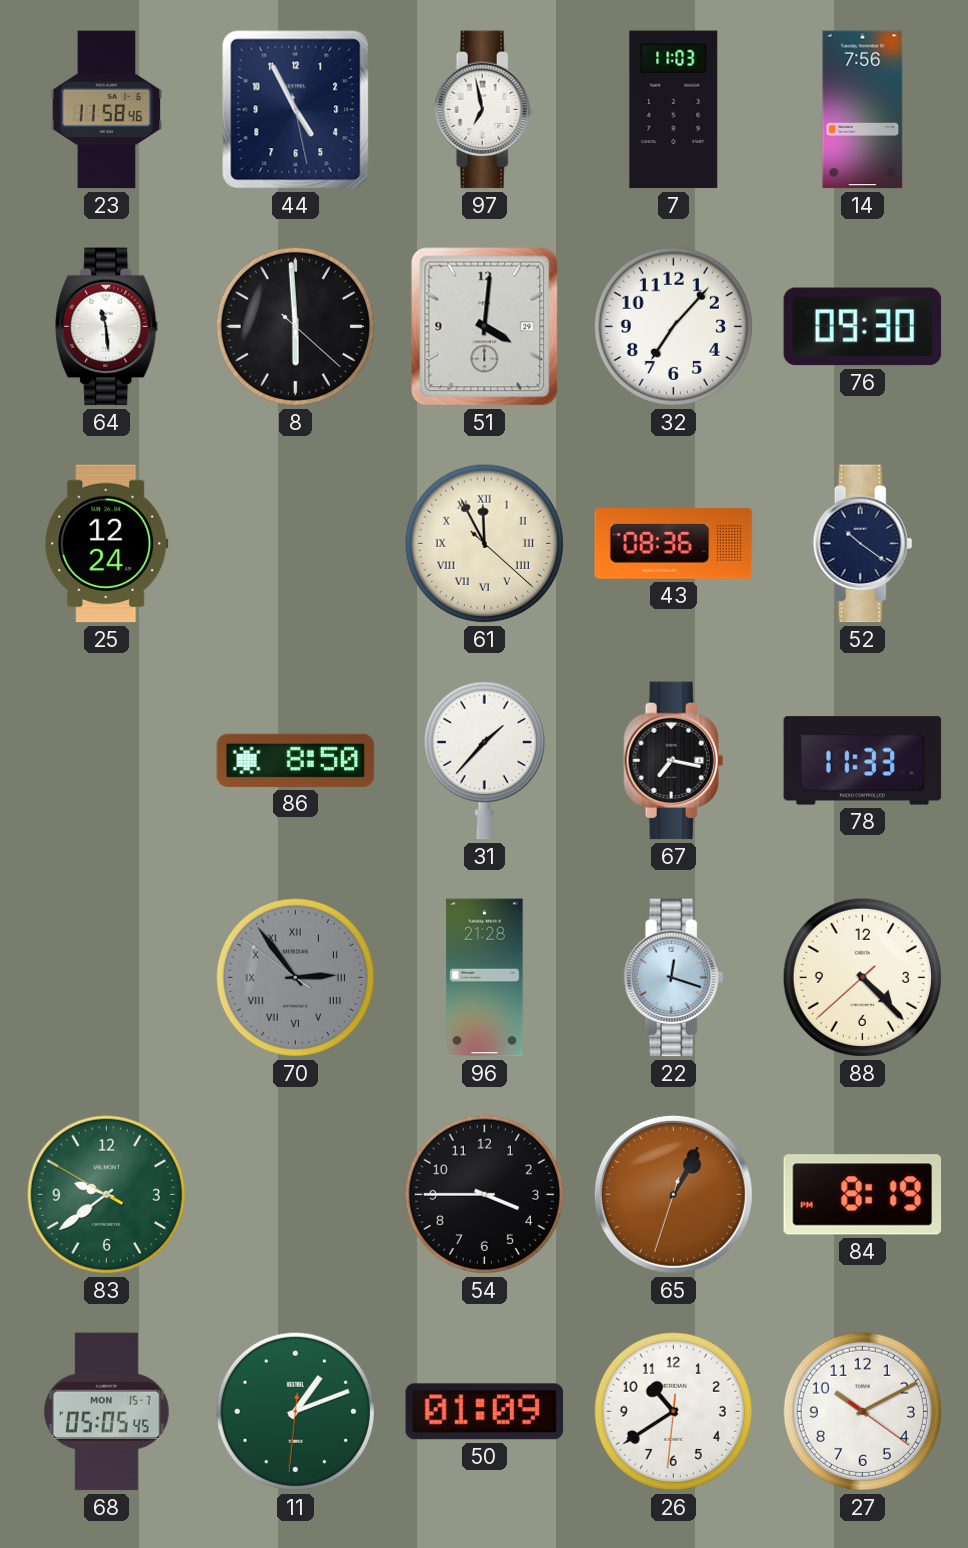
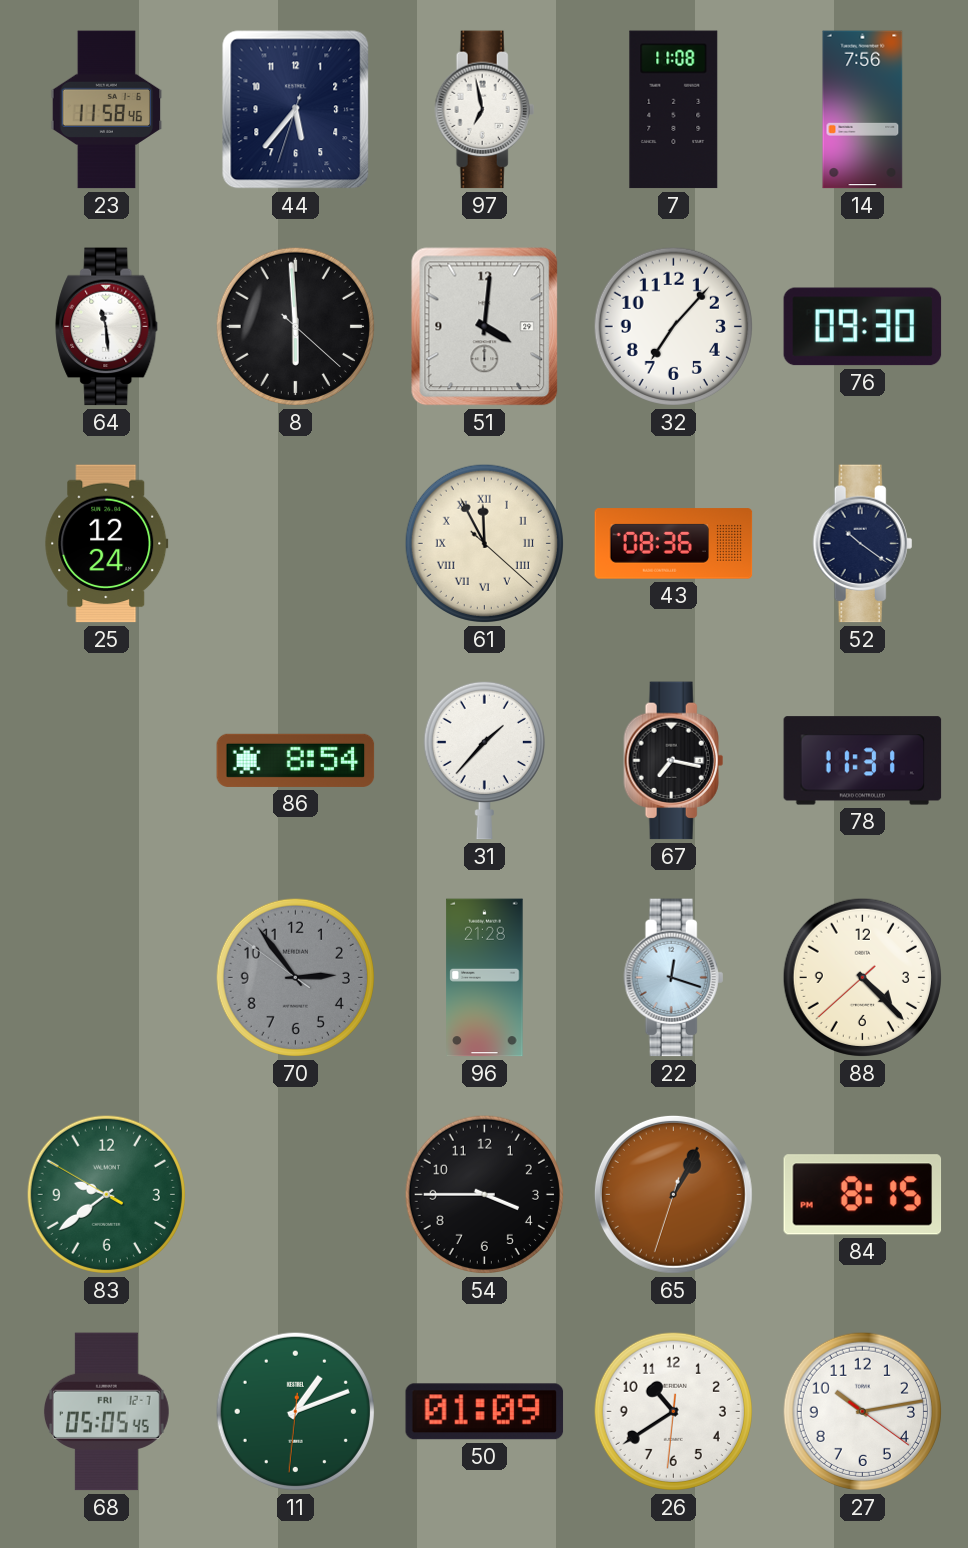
44: 4:55 -> 5:36 (296, 110)
7: 11:03 -> 11:08 (674, 110)
86: 8:50 -> 8:54 (296, 760)
78: 11:33 -> 11:31 (863, 761)
70 numerals: Roman -> Arabic (295, 977)
84: 8:19 -> 8:15 (863, 1195)
68 date: MON 15-7 -> FRI 12-7 (106, 1412)
27: 10:10 -> 10:13 (862, 1411)
